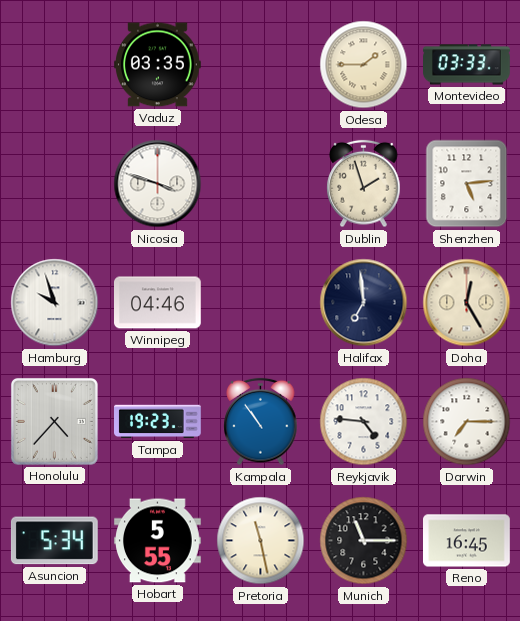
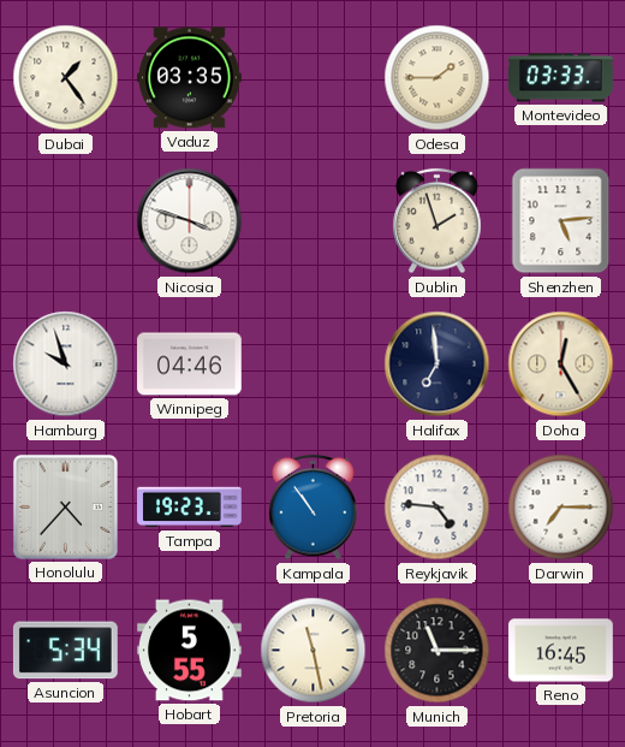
Dubai: none -> 1:24 (66, 78)
